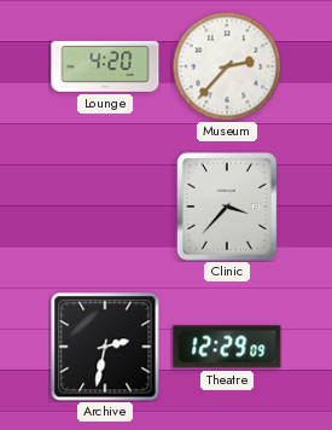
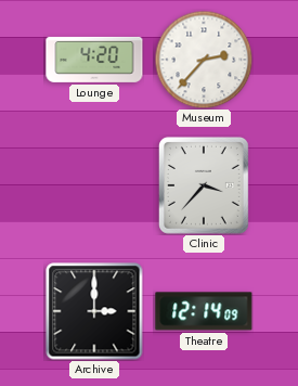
Archive: 2:32 -> 3:00 (94, 311)
Theatre: 12:29 -> 12:14 (204, 311)
